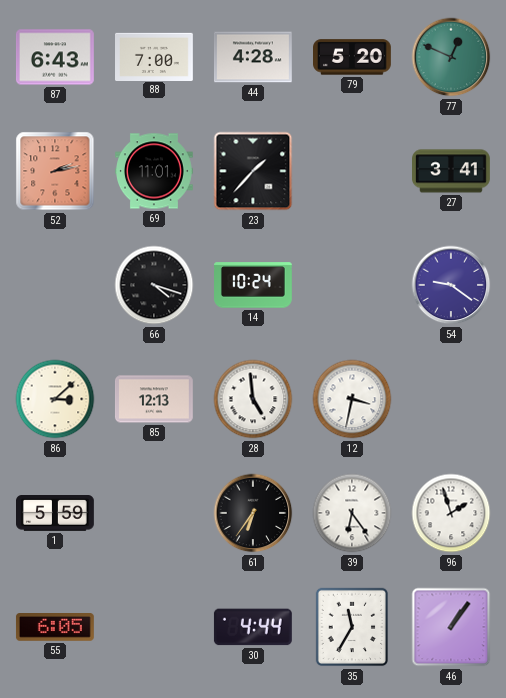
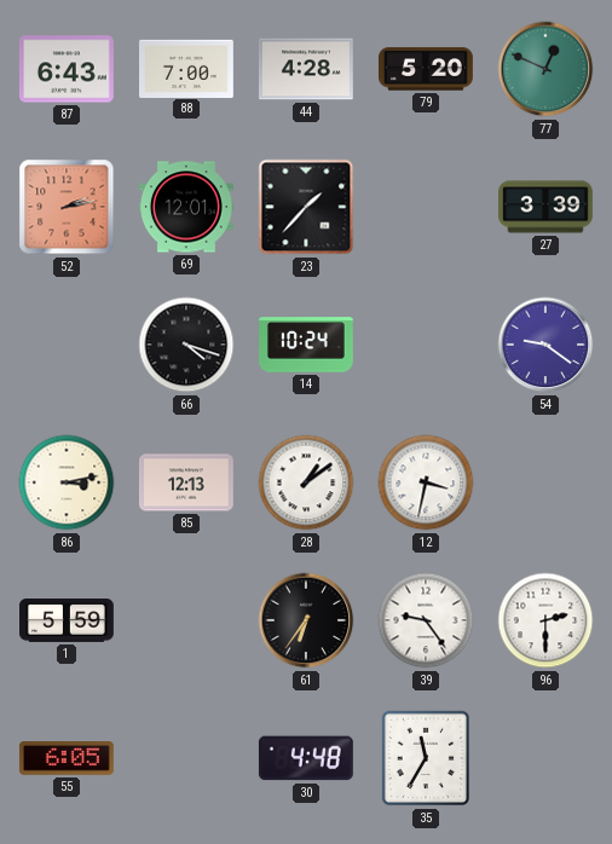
69: 11:01 -> 12:01 (187, 207)
27: 3:41 -> 3:39 (547, 207)
86: 3:08 -> 3:13 (67, 482)
28: 4:59 -> 1:09 (306, 482)
39: 6:24 -> 9:24 (426, 620)
96: 1:57 -> 2:30 (545, 620)
30: 4:44 -> 4:48 (306, 758)
46: 1:06 -> none (451, 627)
